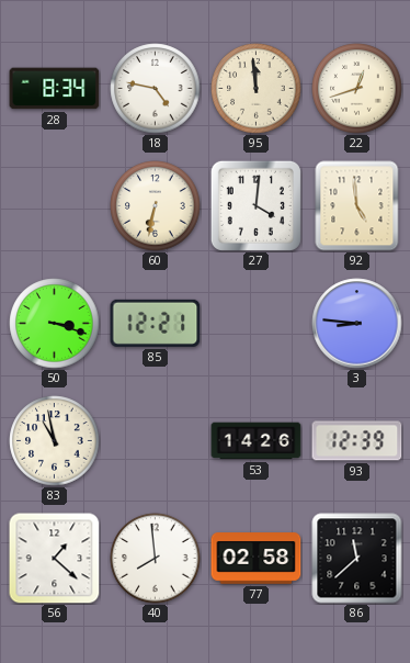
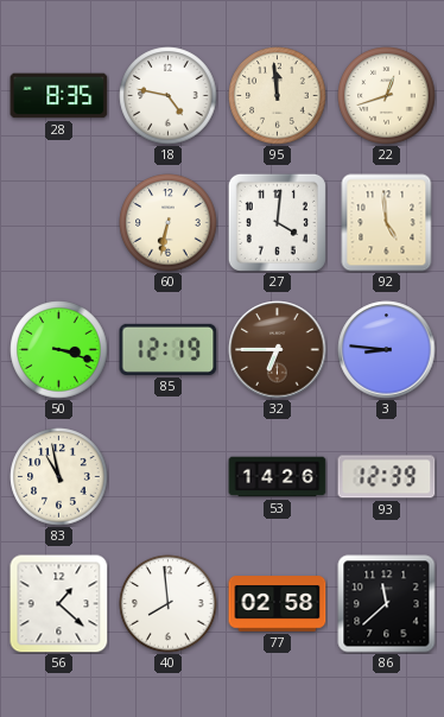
28: 8:34 -> 8:35 (59, 96)
85: 12:21 -> 12:19 (169, 349)
32: none -> 6:45 (278, 350)
